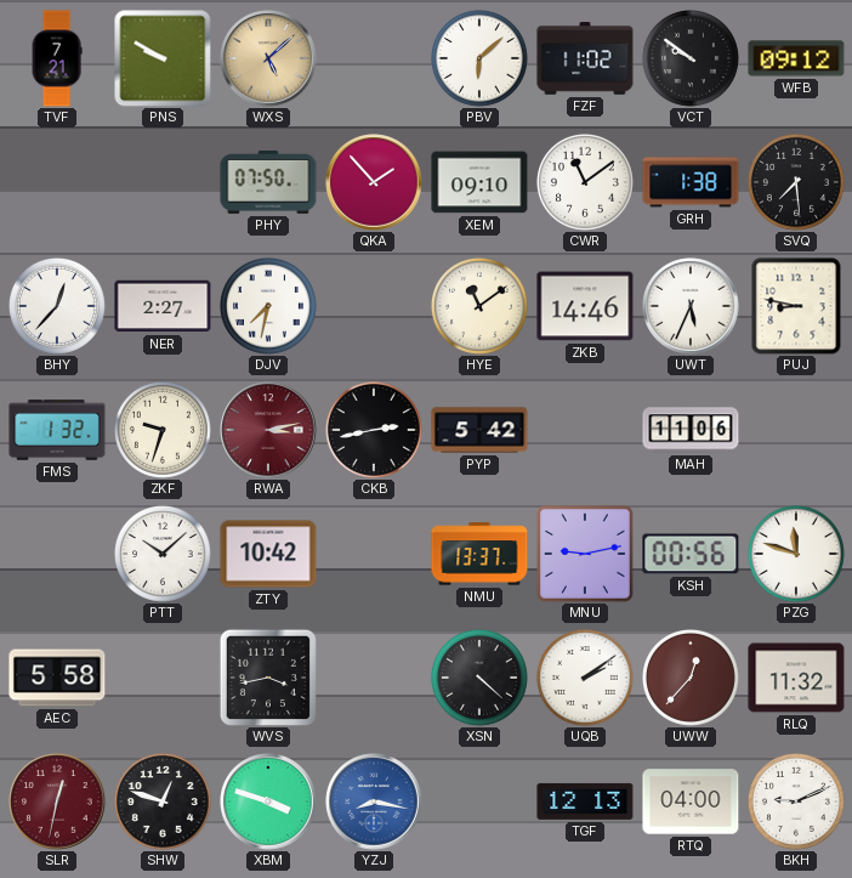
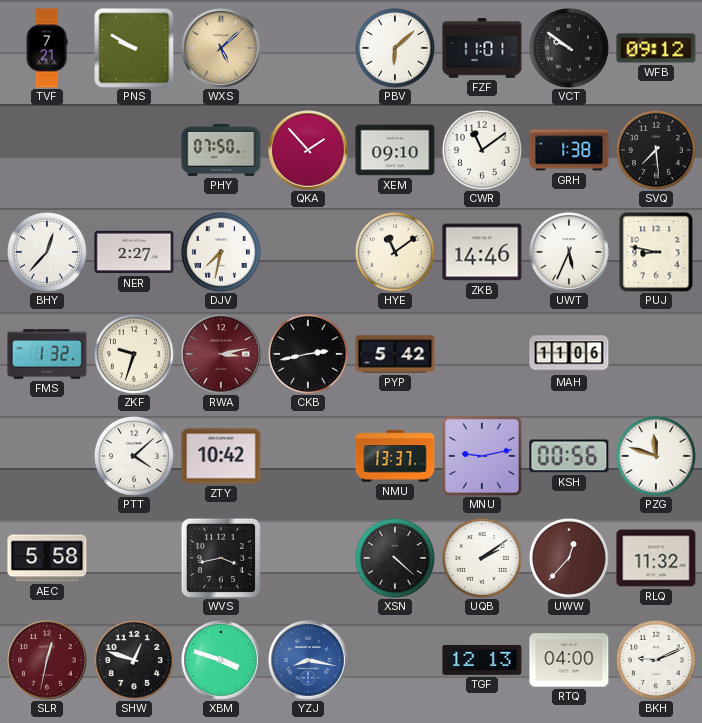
FZF: 11:02 -> 11:01 (482, 48)
PTT: 10:08 -> 4:08 (134, 456)
